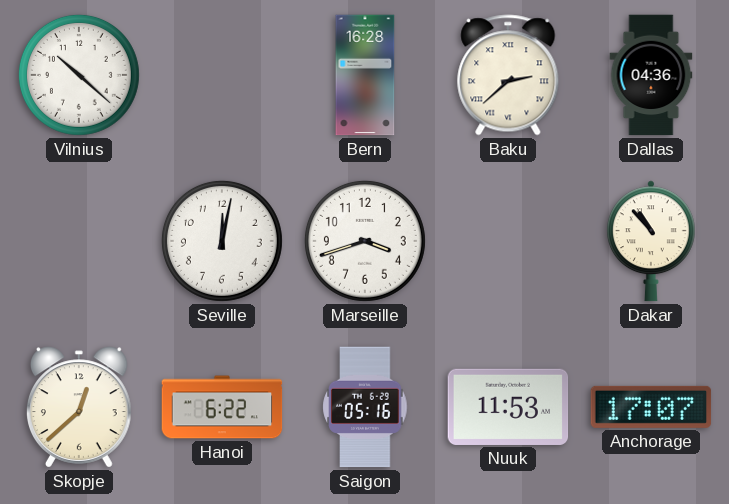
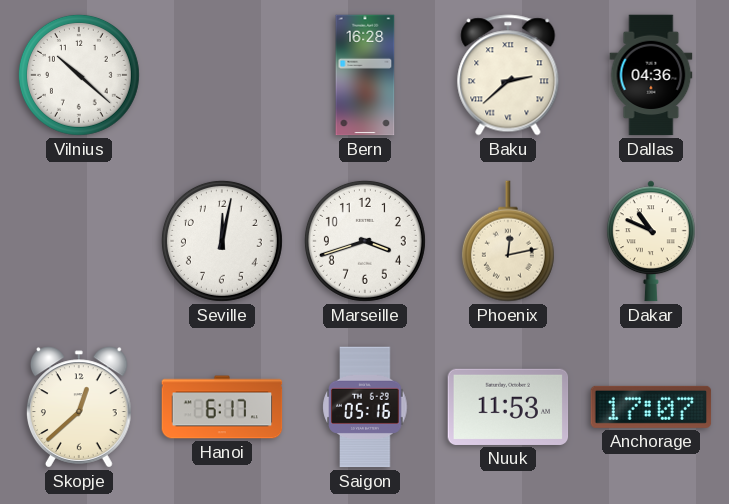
Phoenix: none -> 12:13 (508, 241)
Dakar: 10:53 -> 10:49 (651, 241)
Hanoi: 6:22 -> 6:17 (222, 407)
